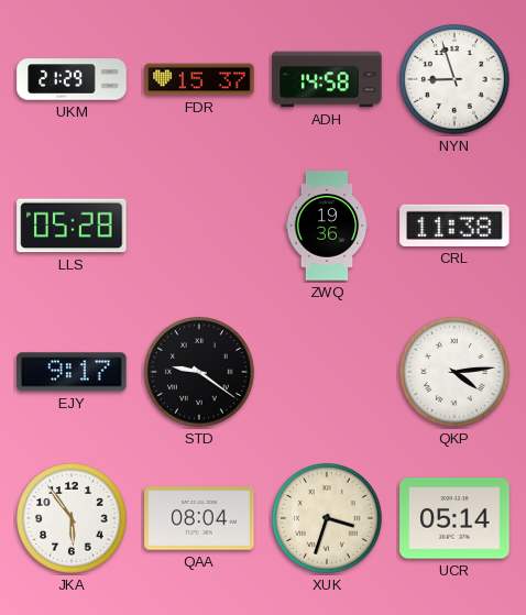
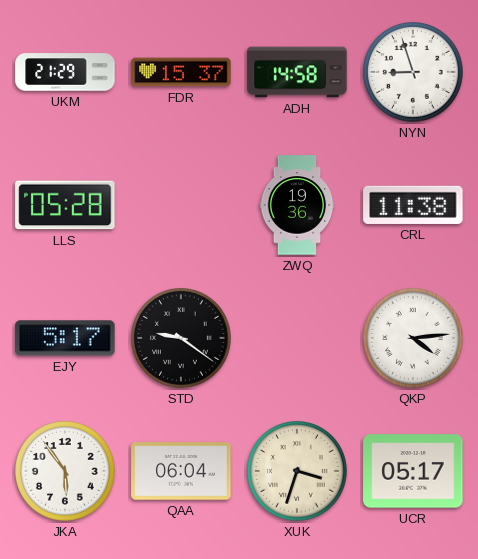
EJY: 9:17 -> 5:17 (65, 338)
QAA: 08:04 -> 06:04 (181, 471)
UCR: 05:14 -> 05:17 (413, 471)
